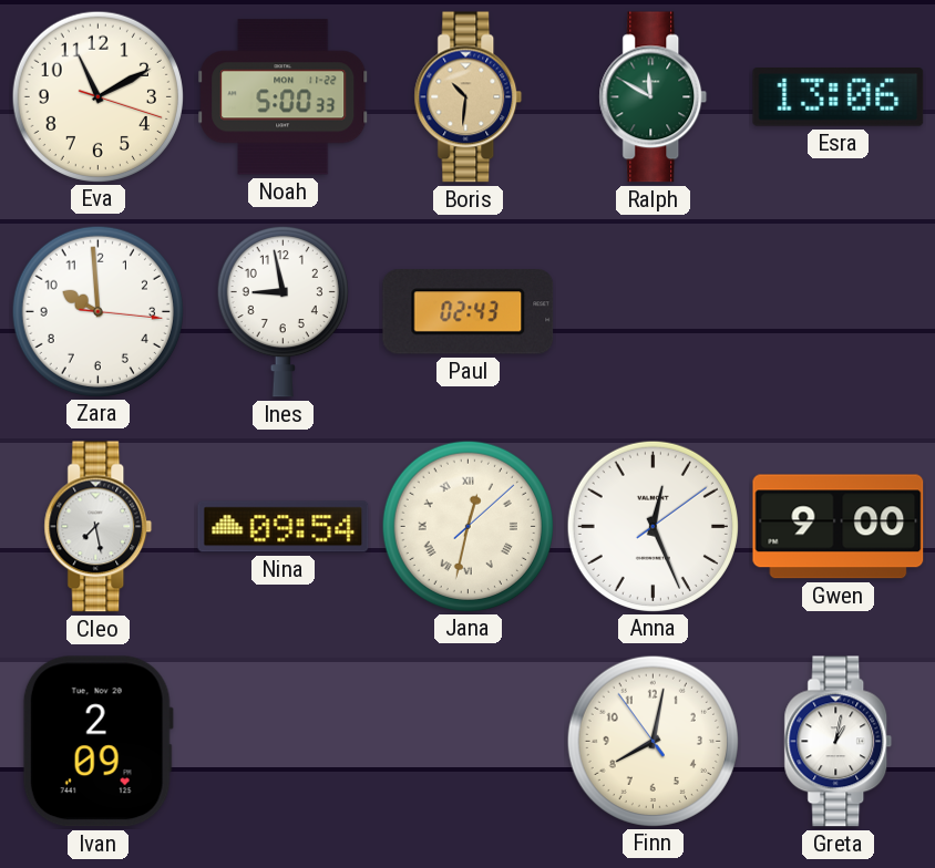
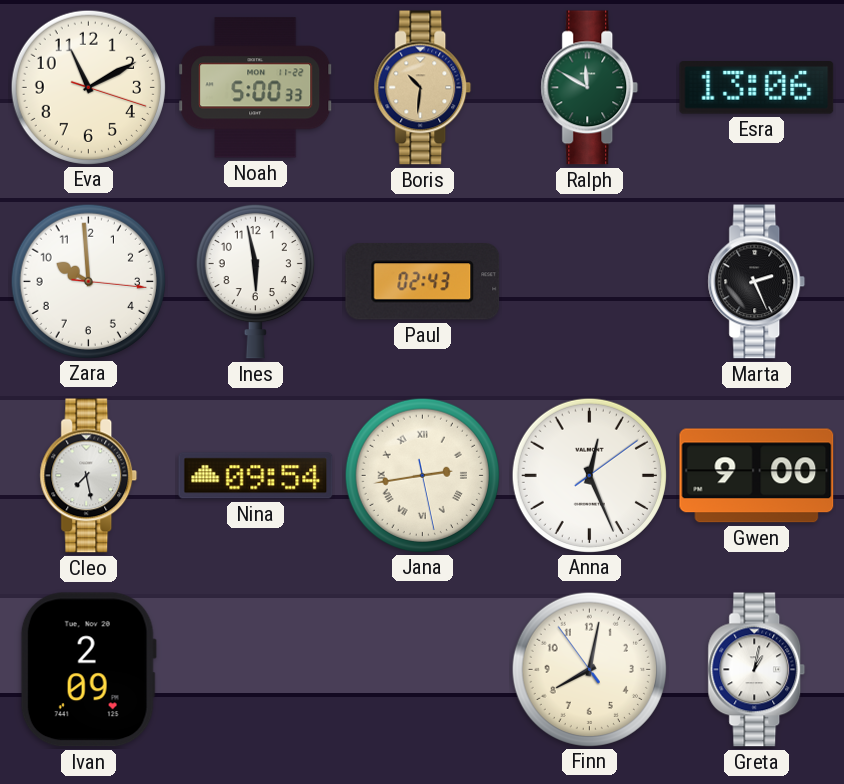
Ines: 8:58 -> 5:58 (255, 281)
Marta: none -> 2:26 (757, 282)
Jana: 12:32 -> 2:43 (422, 475)
